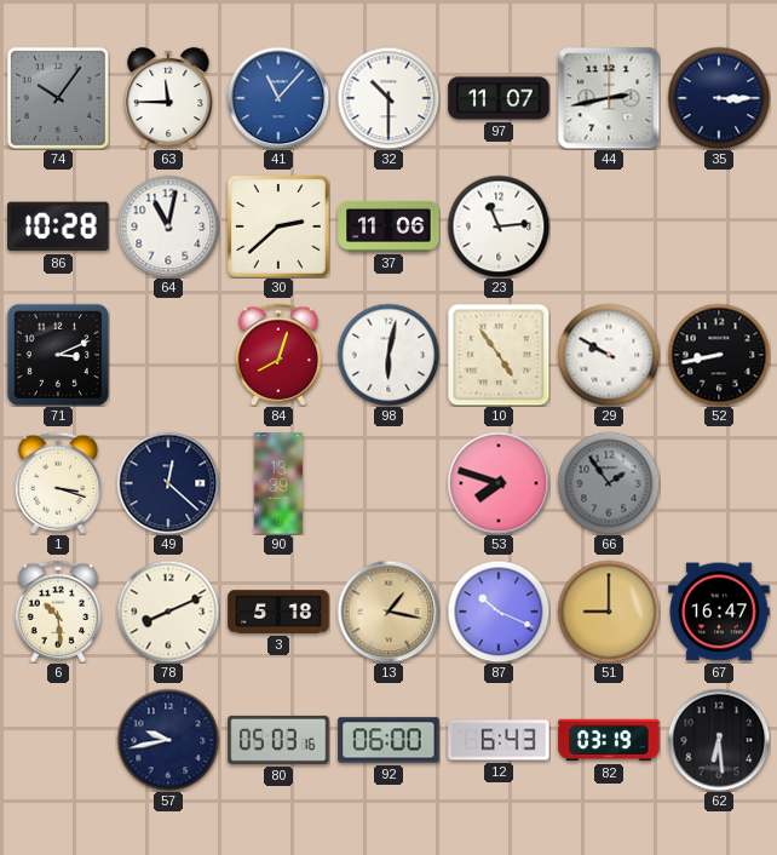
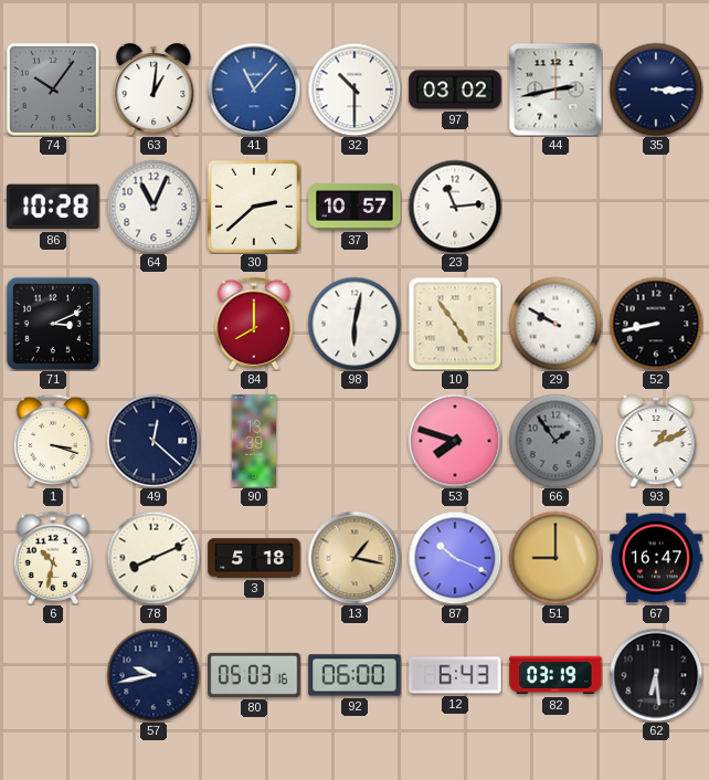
63: 11:45 -> 1:01 (154, 89)
97: 11:07 -> 03:02 (455, 89)
64: 11:02 -> 11:04 (154, 207)
37: 11:06 -> 10:57 (354, 207)
84: 8:03 -> 8:00 (254, 323)
93: none -> 1:11 (656, 441)
6: 10:29 -> 10:32 (53, 557)
